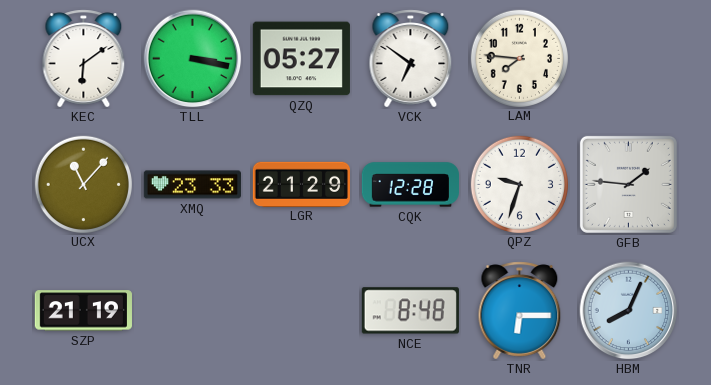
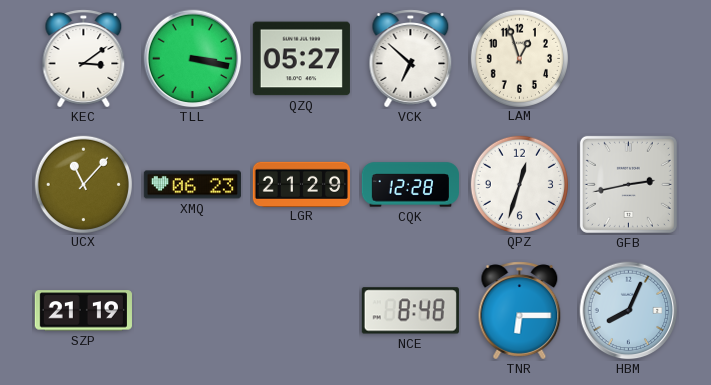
KEC: 6:09 -> 3:09 (84, 59)
VCK: 6:51 -> 6:52 (411, 59)
LAM: 7:46 -> 12:57 (519, 58)
XMQ: 23:33 -> 06:23 (192, 185)
QPZ: 9:33 -> 12:33 (519, 184)
GFB: 1:46 -> 2:43 (628, 184)
